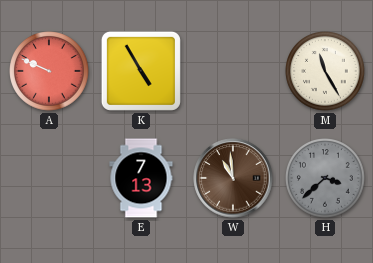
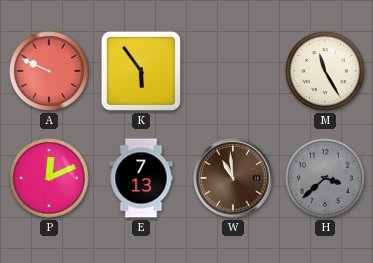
K: 4:55 -> 5:54 (141, 71)
P: none -> 12:11 (49, 178)
